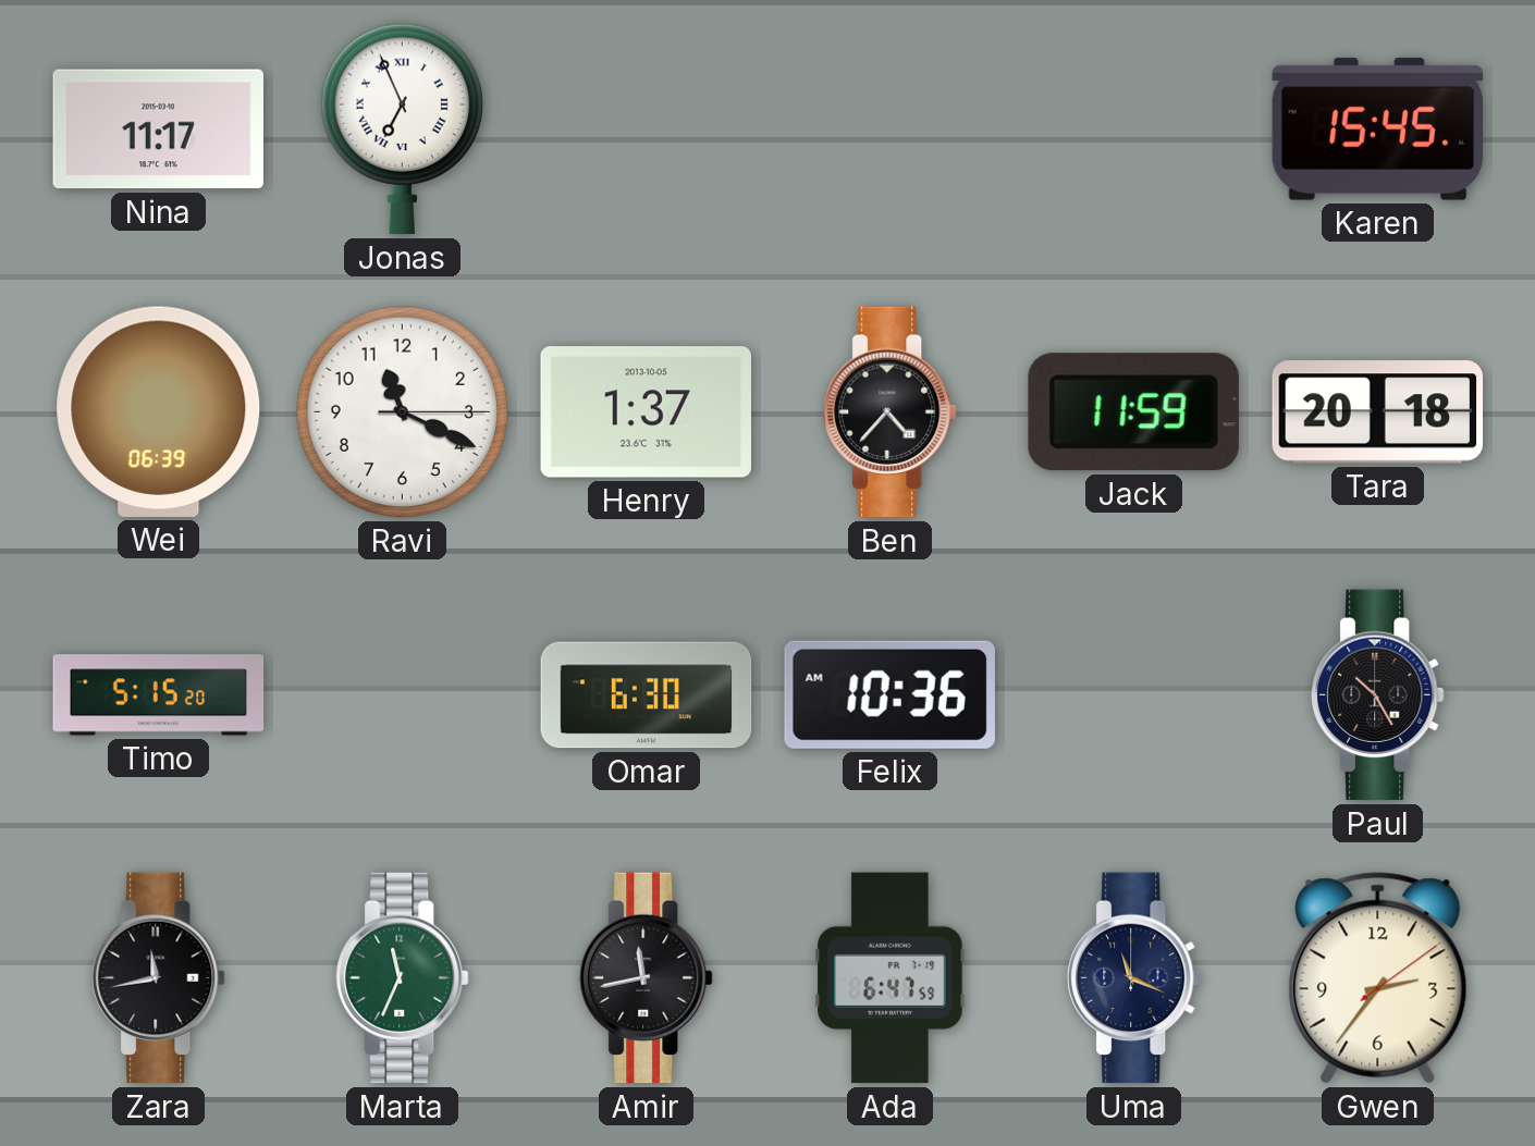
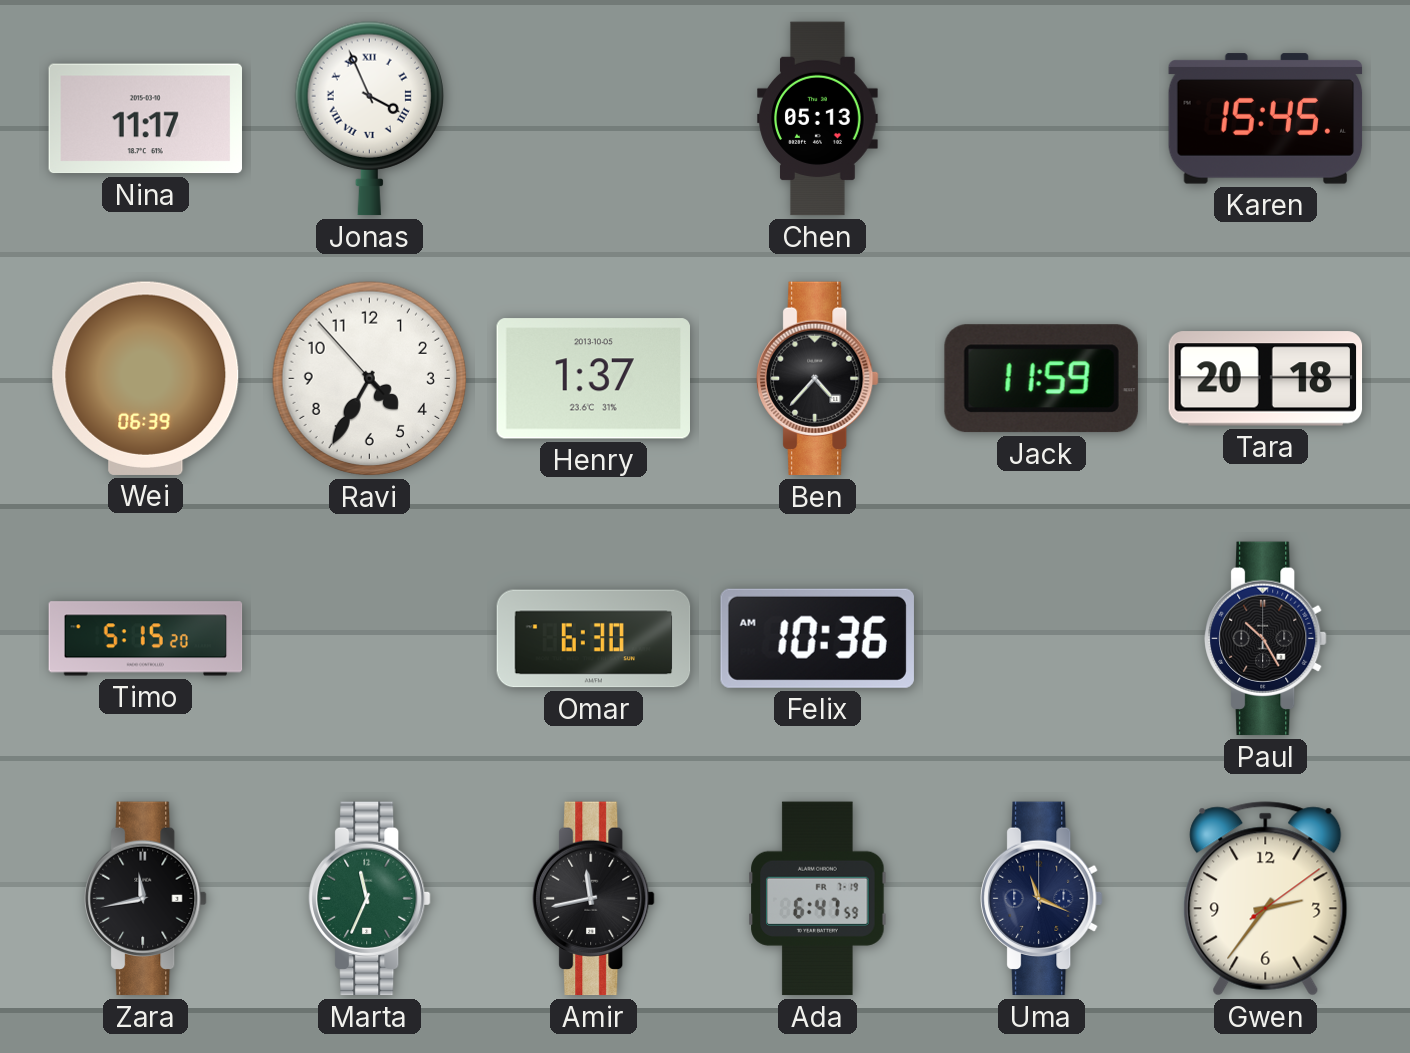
Jonas: 6:56 -> 3:56 (369, 119)
Chen: none -> 05:13 (818, 119)
Ravi: 11:19 -> 4:34 (370, 379)
